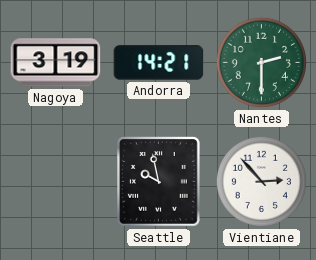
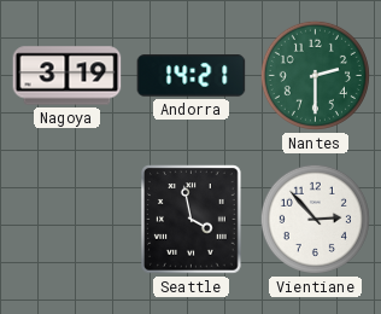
Seattle: 9:58 -> 3:58 (192, 220)
